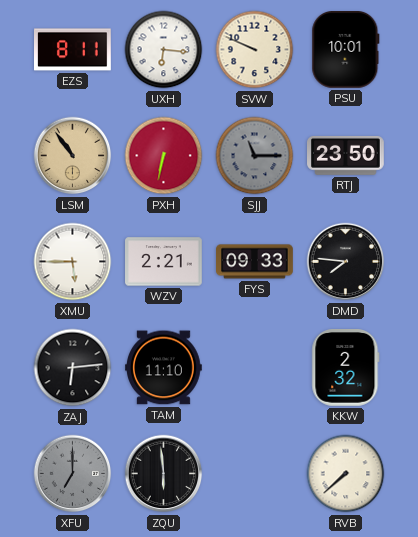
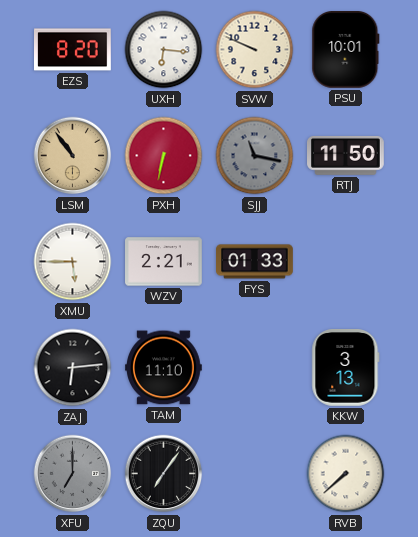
EZS: 8:11 -> 8:20 (73, 50)
SJJ: 11:15 -> 11:17 (255, 156)
RTJ: 23:50 -> 11:50 (346, 155)
FYS: 09:33 -> 01:33 (255, 262)
DMD: 7:46 -> none (346, 262)
KKW: 2:32 -> 3:13 (346, 368)
ZQU: 5:59 -> 7:06 (164, 474)
